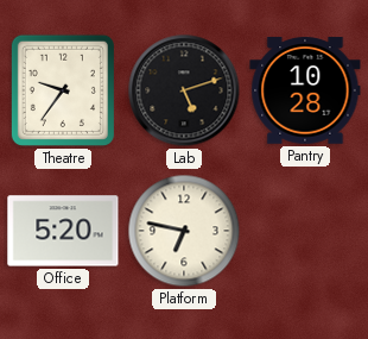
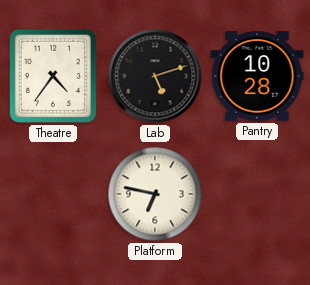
Theatre: 9:36 -> 4:36 (53, 76)
Office: 5:20 -> none (63, 231)
